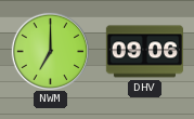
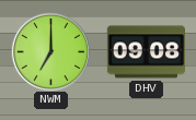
DHV: 09:06 -> 09:08 (146, 52)
